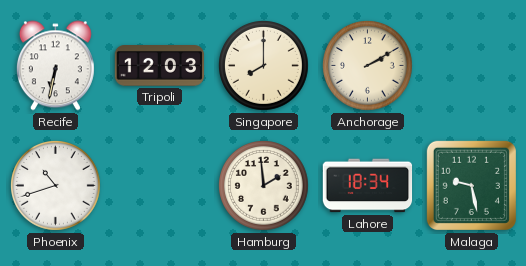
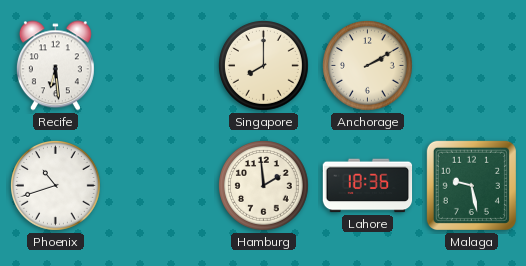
Recife: 6:32 -> 6:29 (55, 66)
Tripoli: 12:03 -> none (160, 66)
Lahore: 18:34 -> 18:36 (368, 186)
